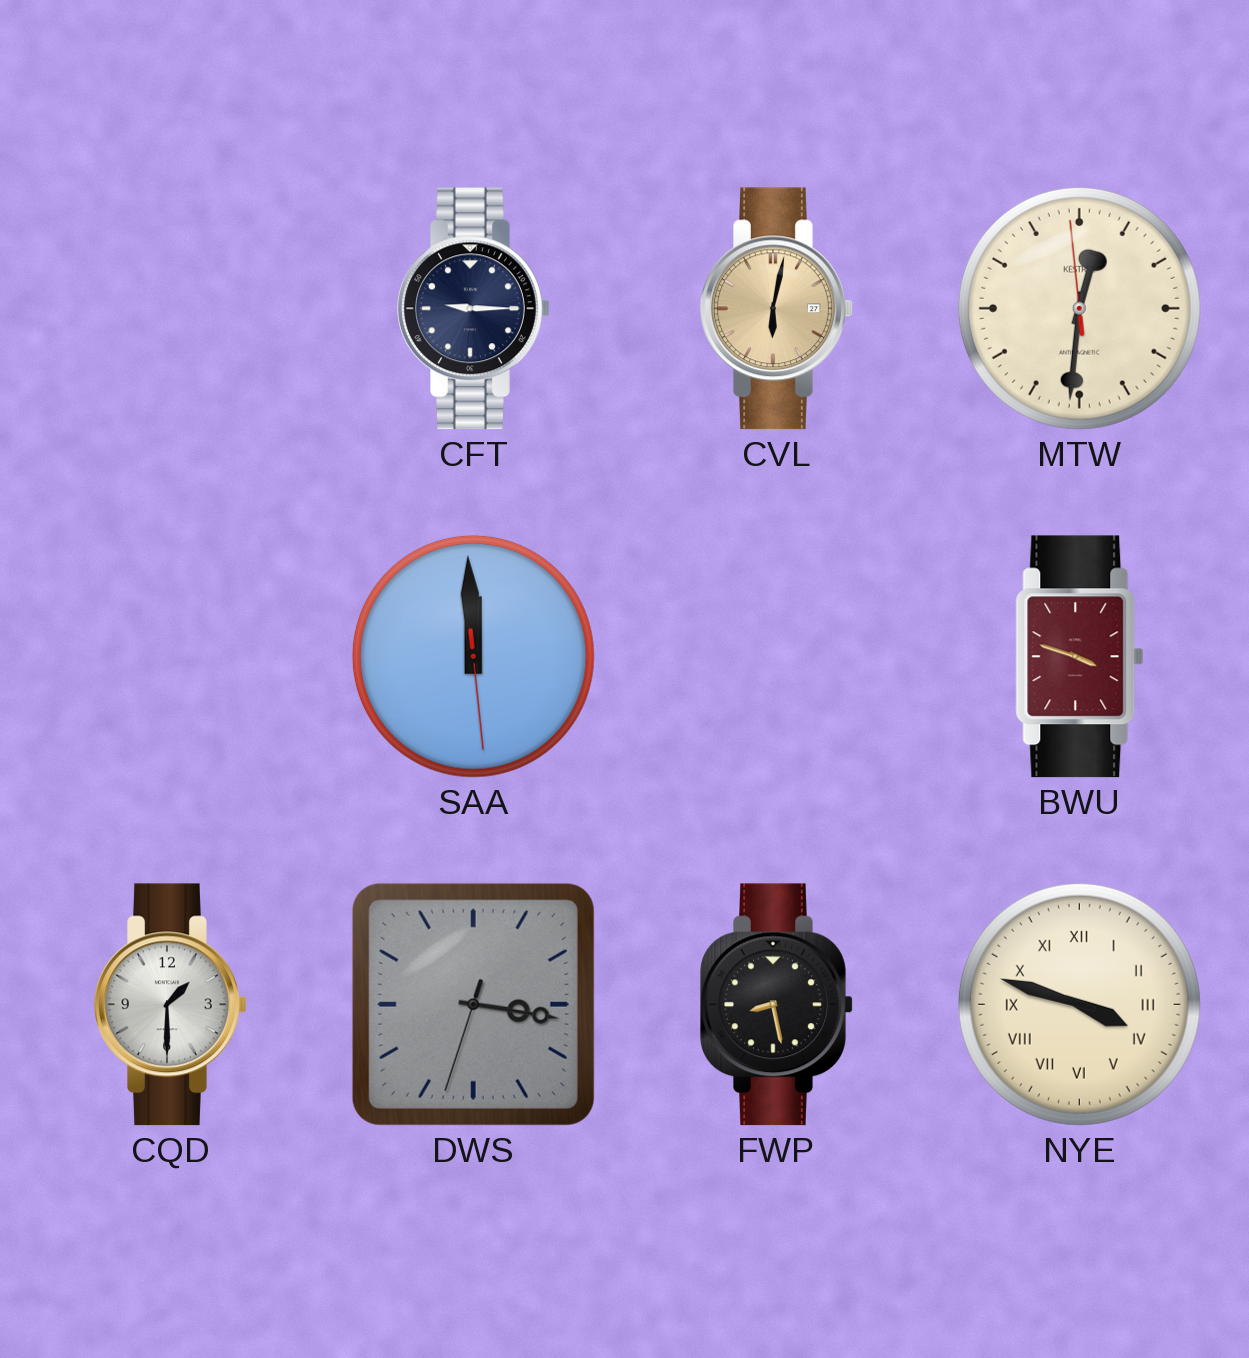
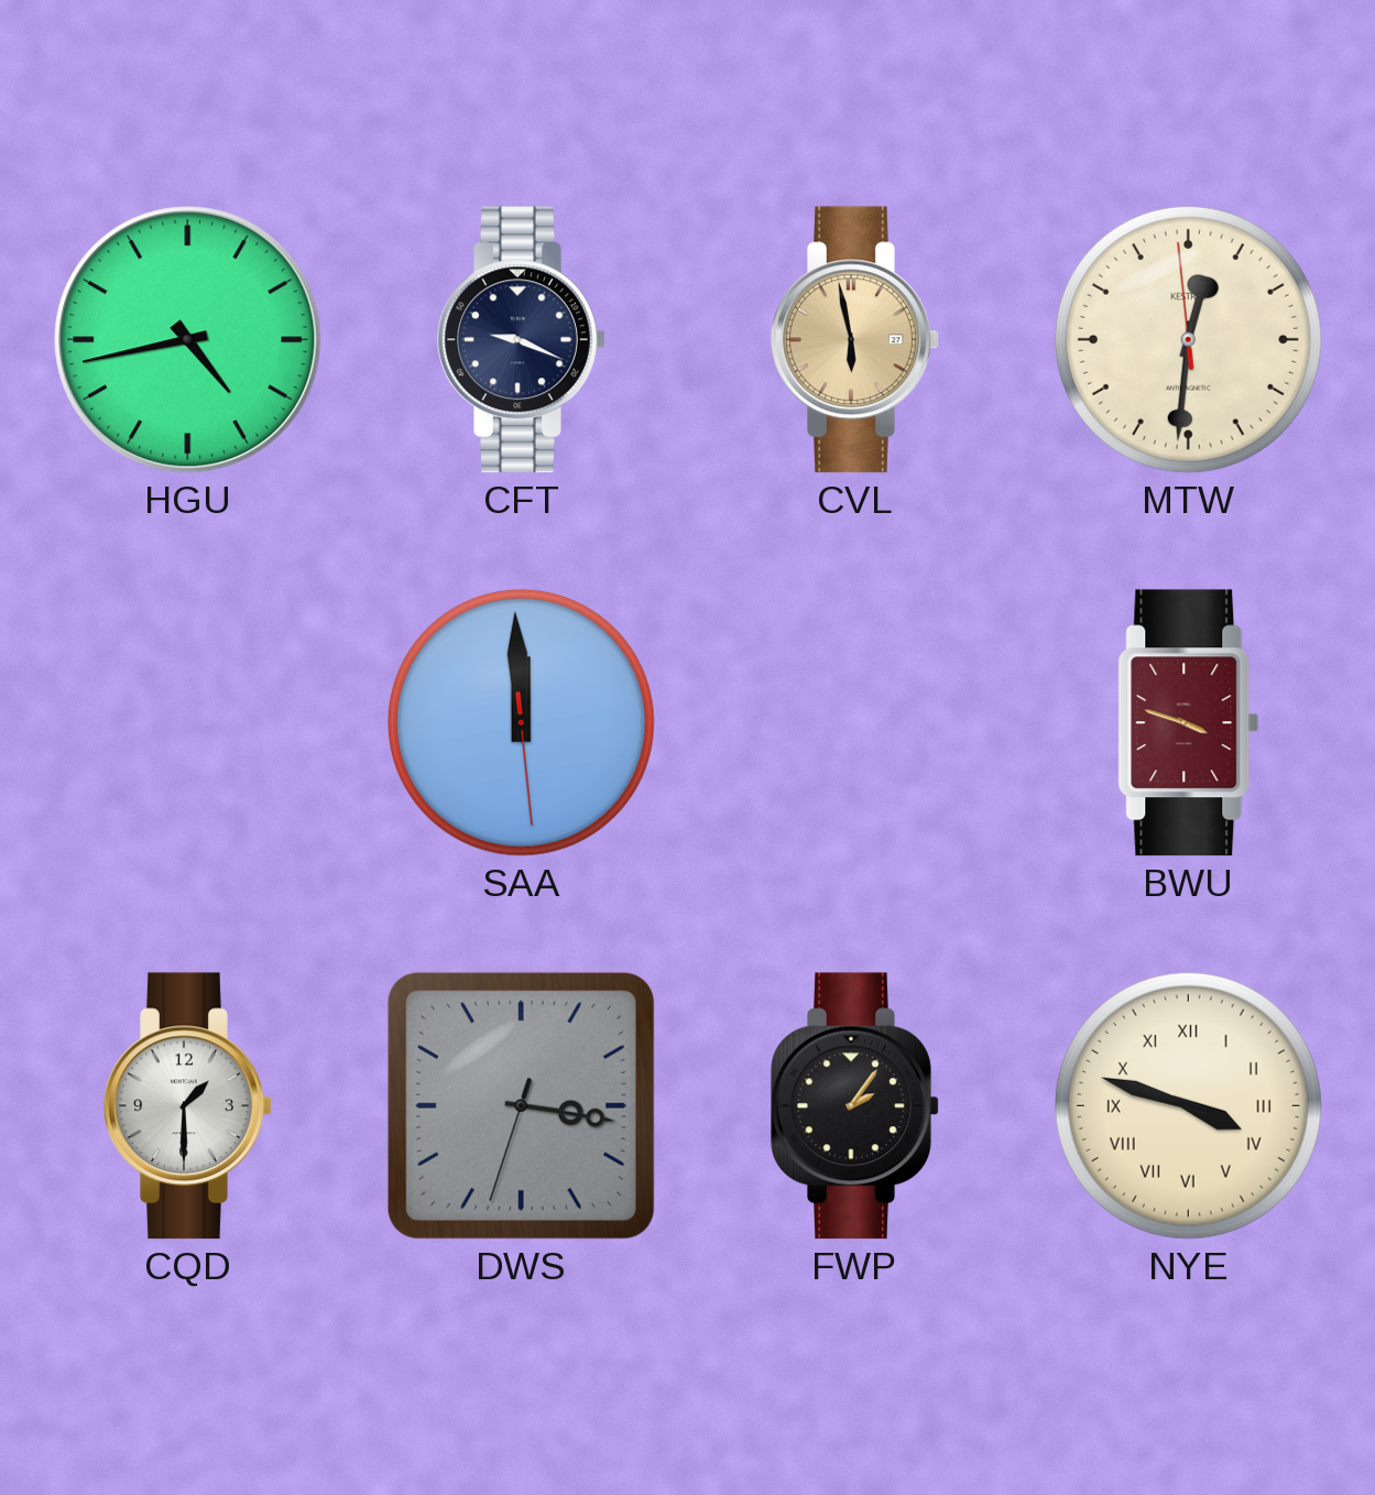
HGU: none -> 4:43 (188, 340)
CFT: 9:15 -> 9:19 (522, 340)
CVL: 6:02 -> 5:58 (855, 340)
FWP: 8:28 -> 2:06 (855, 1106)
